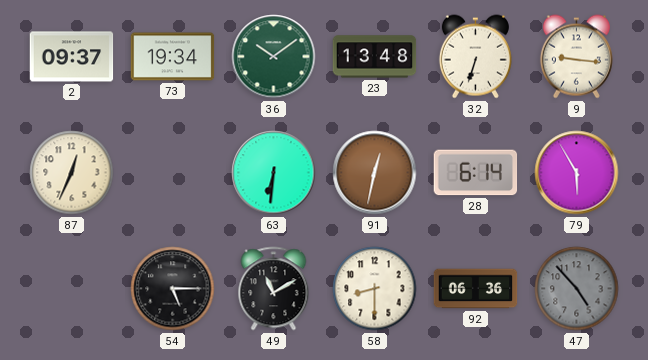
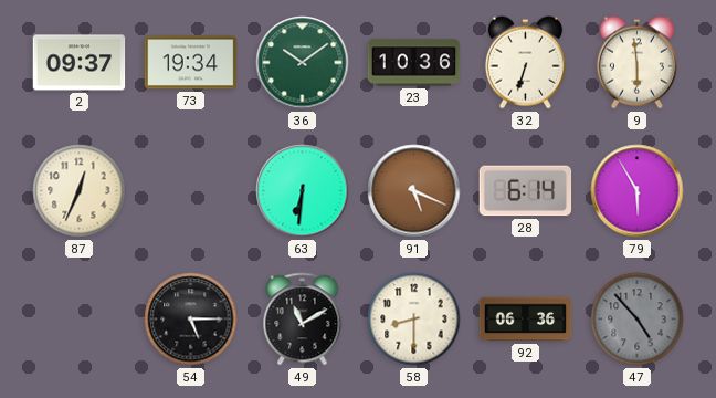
23: 13:48 -> 10:36 (414, 63)
9: 9:16 -> 5:59 (636, 63)
91: 12:32 -> 5:19 (414, 191)
